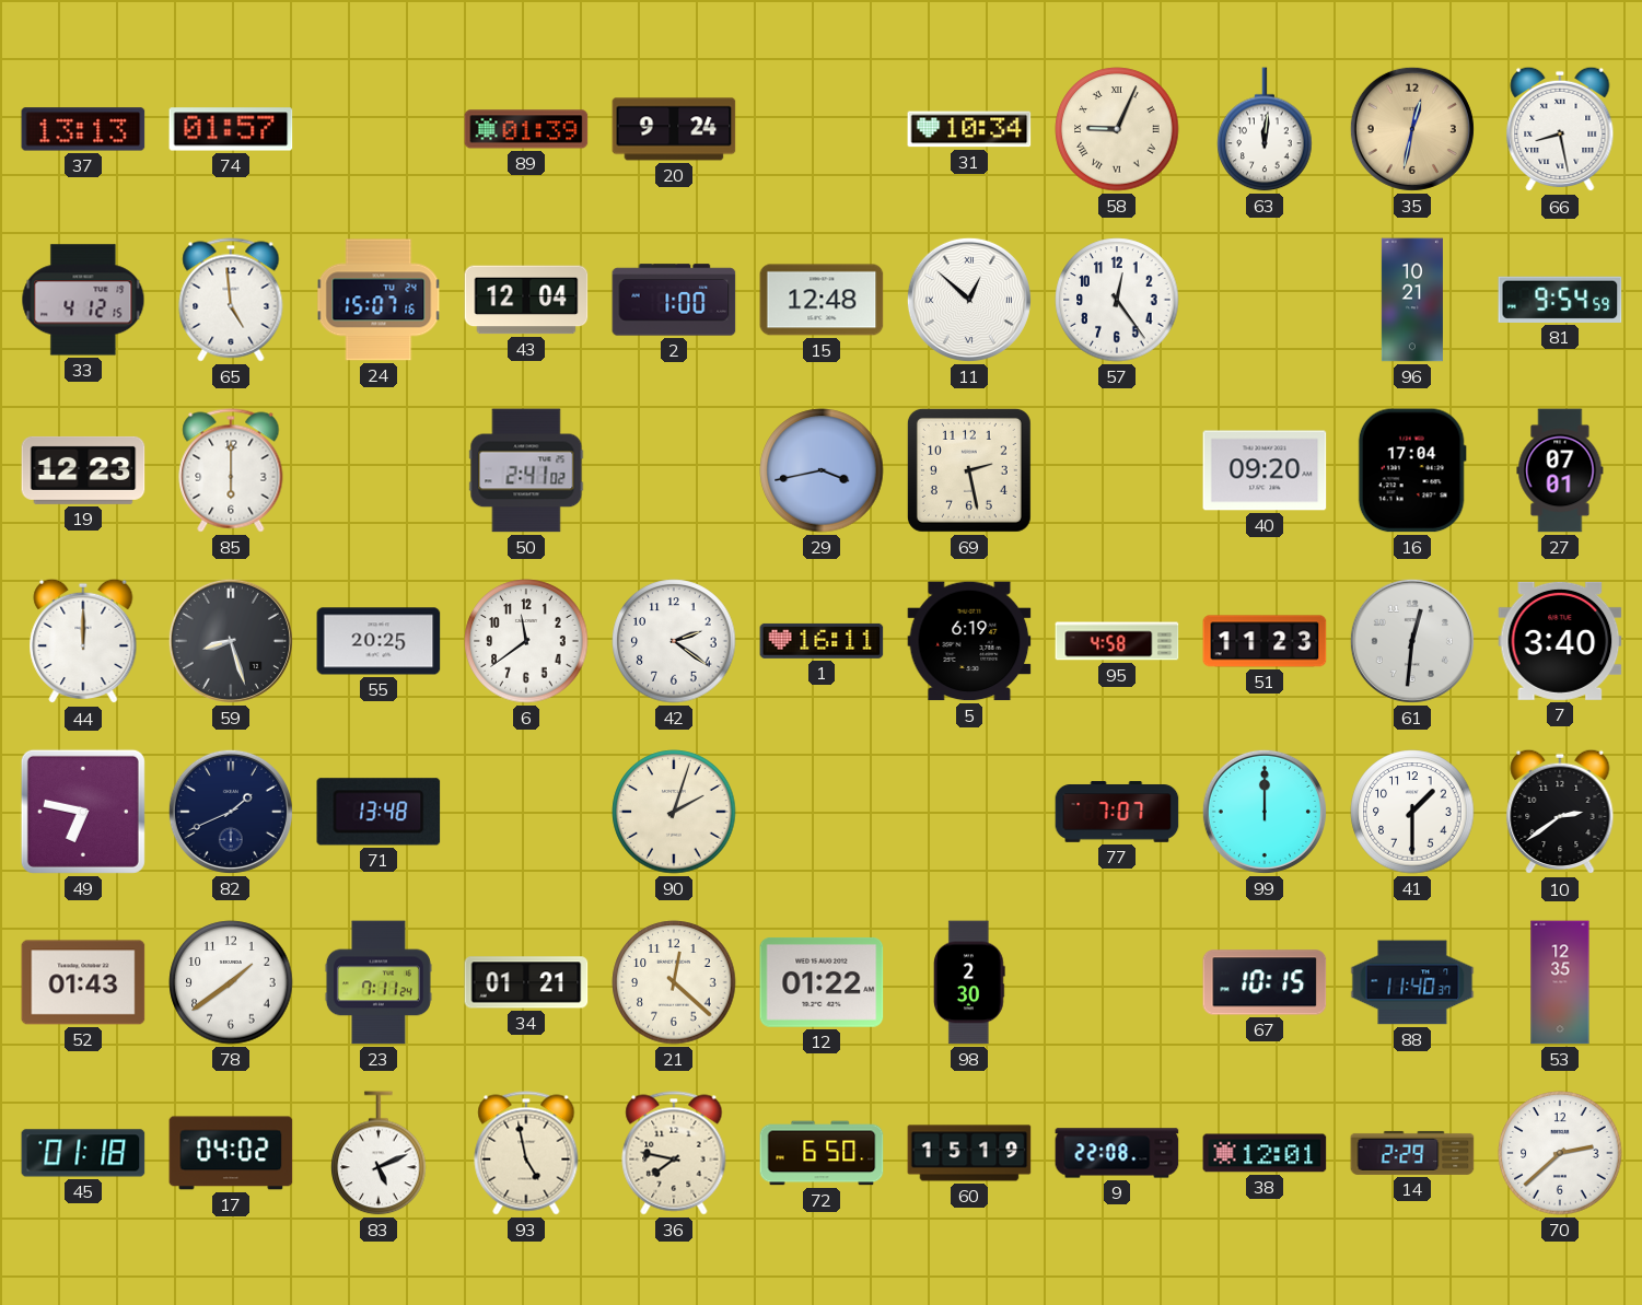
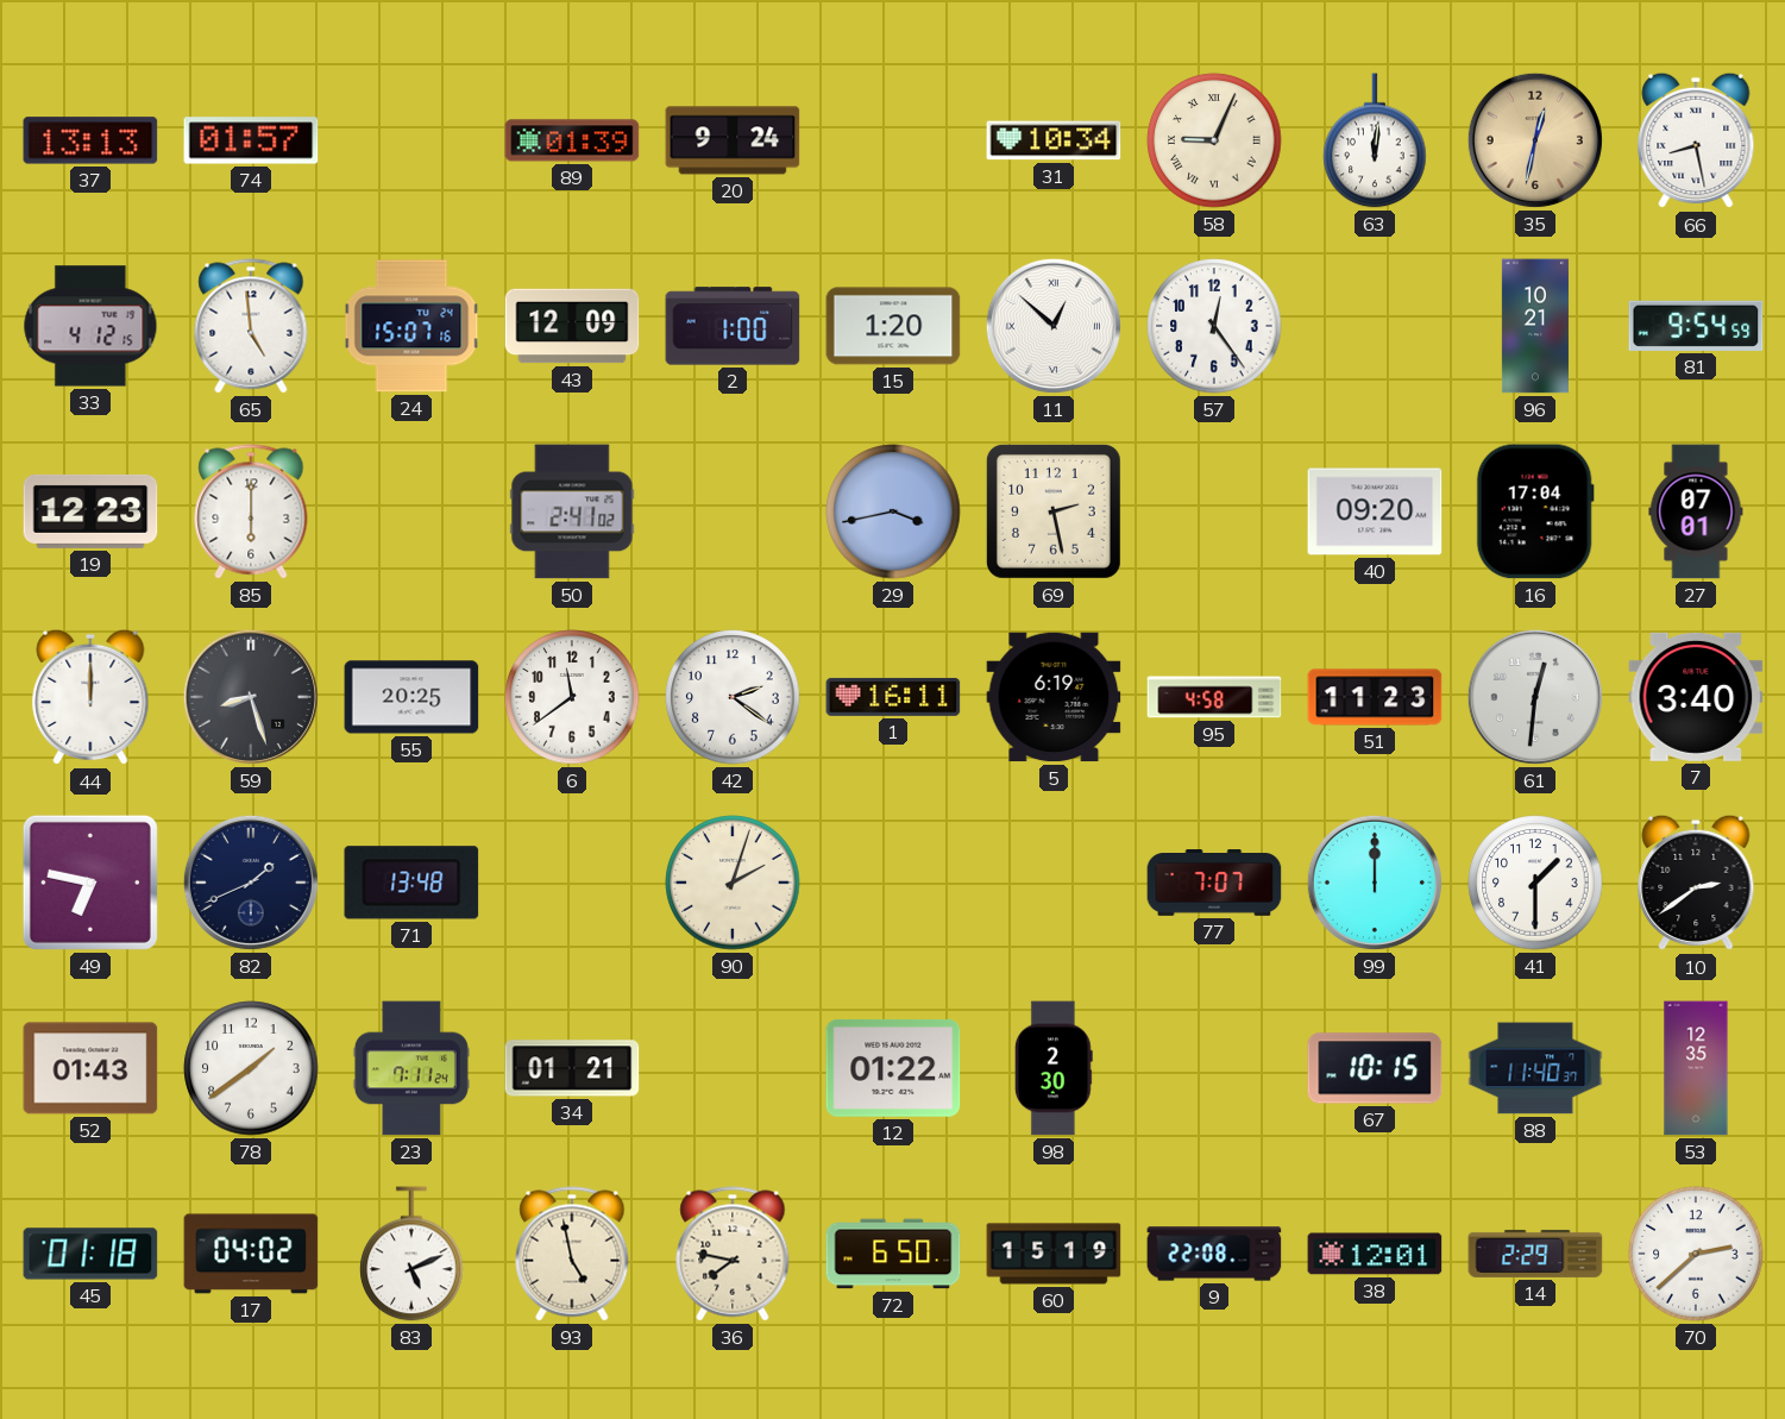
43: 12:04 -> 12:09 (572, 326)
15: 12:48 -> 1:20 (893, 326)
21: 12:22 -> none (674, 982)
